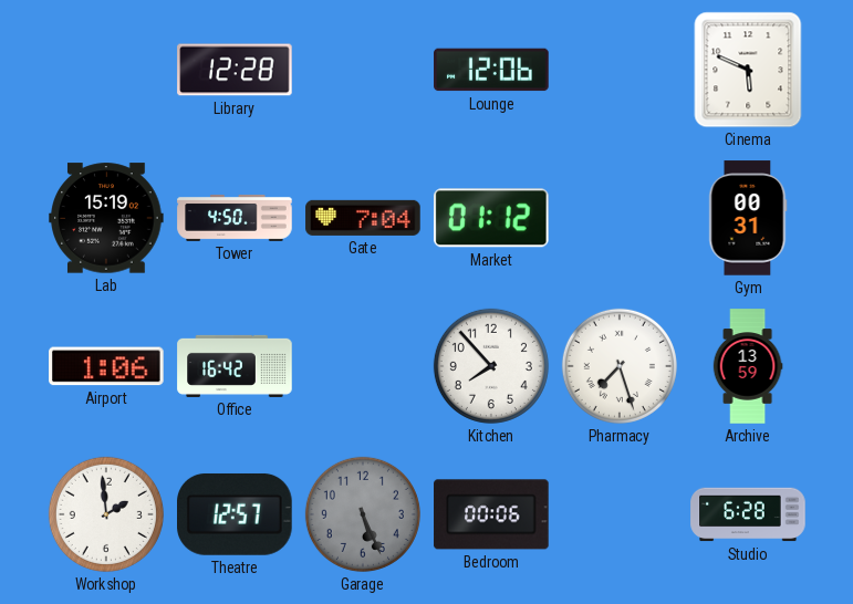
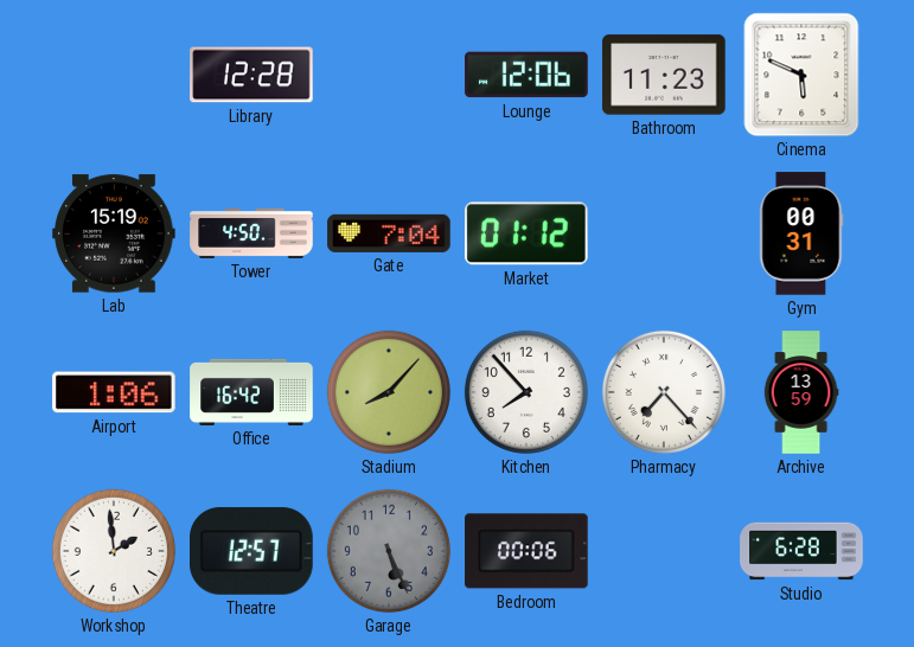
Bathroom: none -> 11:23 (664, 75)
Stadium: none -> 8:07 (389, 392)
Pharmacy: 7:27 -> 7:23 (664, 392)
